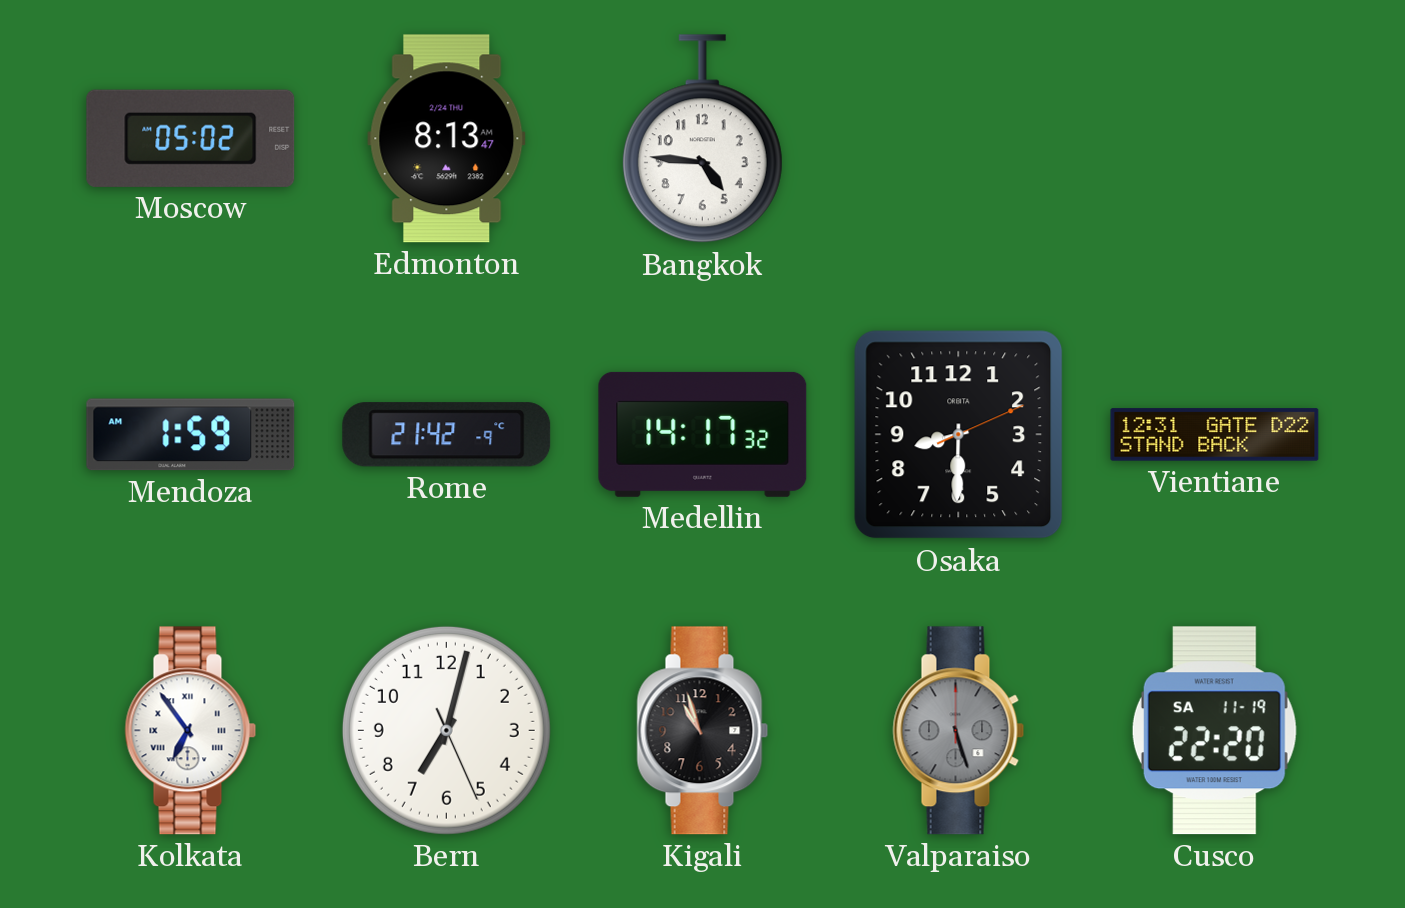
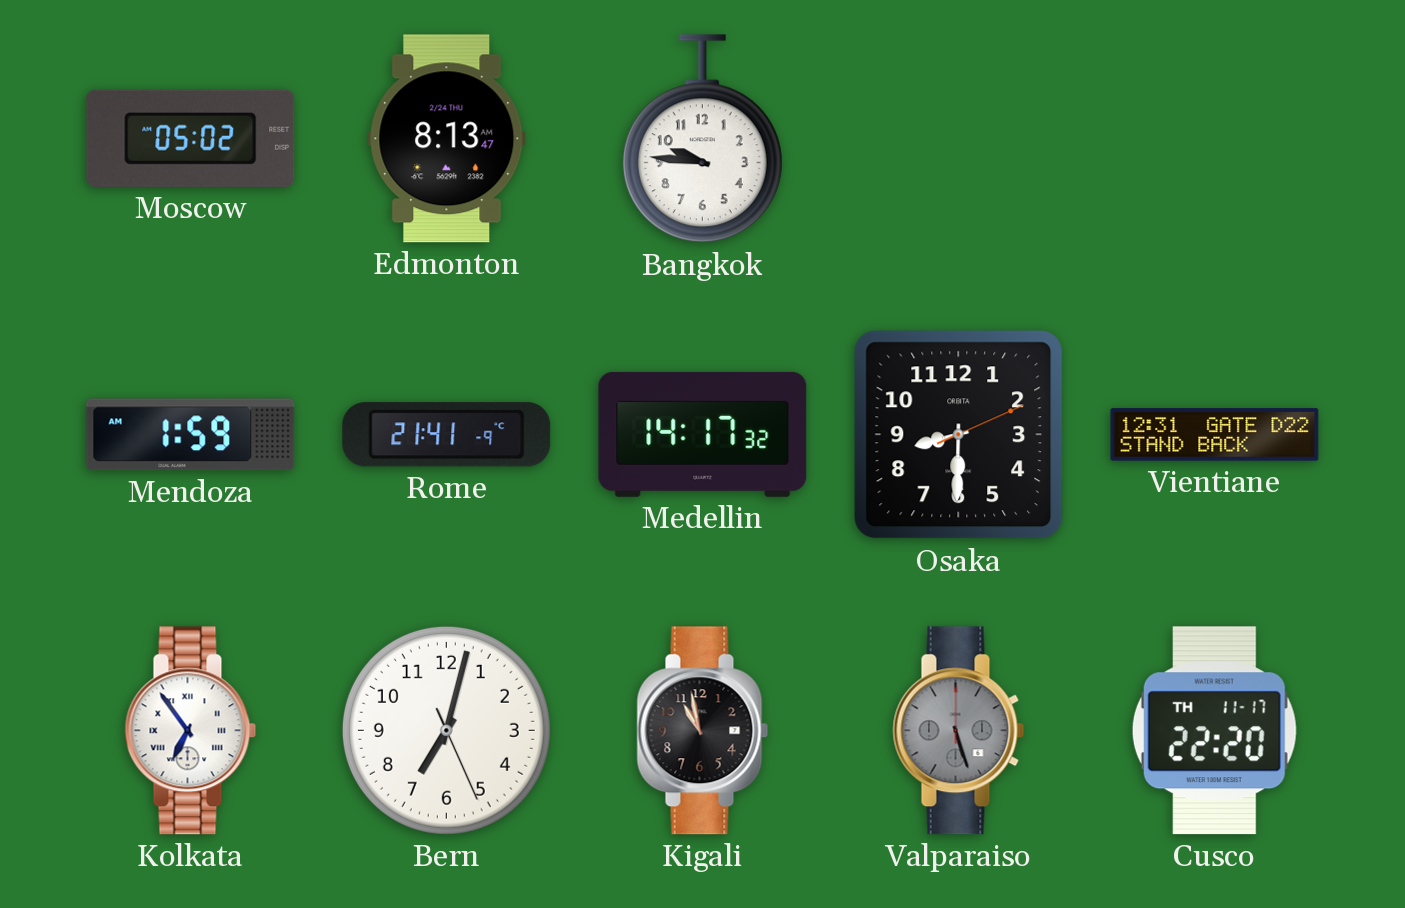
Bangkok: 4:46 -> 9:46 (702, 139)
Rome: 21:42 -> 21:41 (447, 435)
Kigali: 10:57 -> 10:58 (703, 731)
Cusco date: SA 11-19 -> TH 11-17 (1214, 731)
